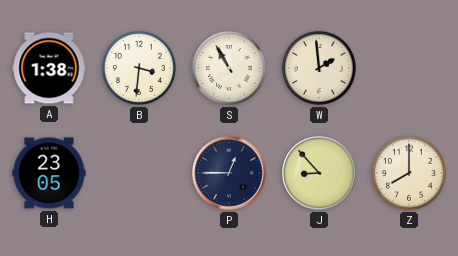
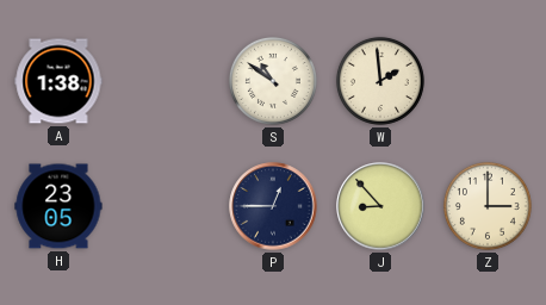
B: 3:31 -> none (139, 68)
S: 10:55 -> 10:51 (273, 81)
Z: 8:00 -> 3:00 (488, 206)
